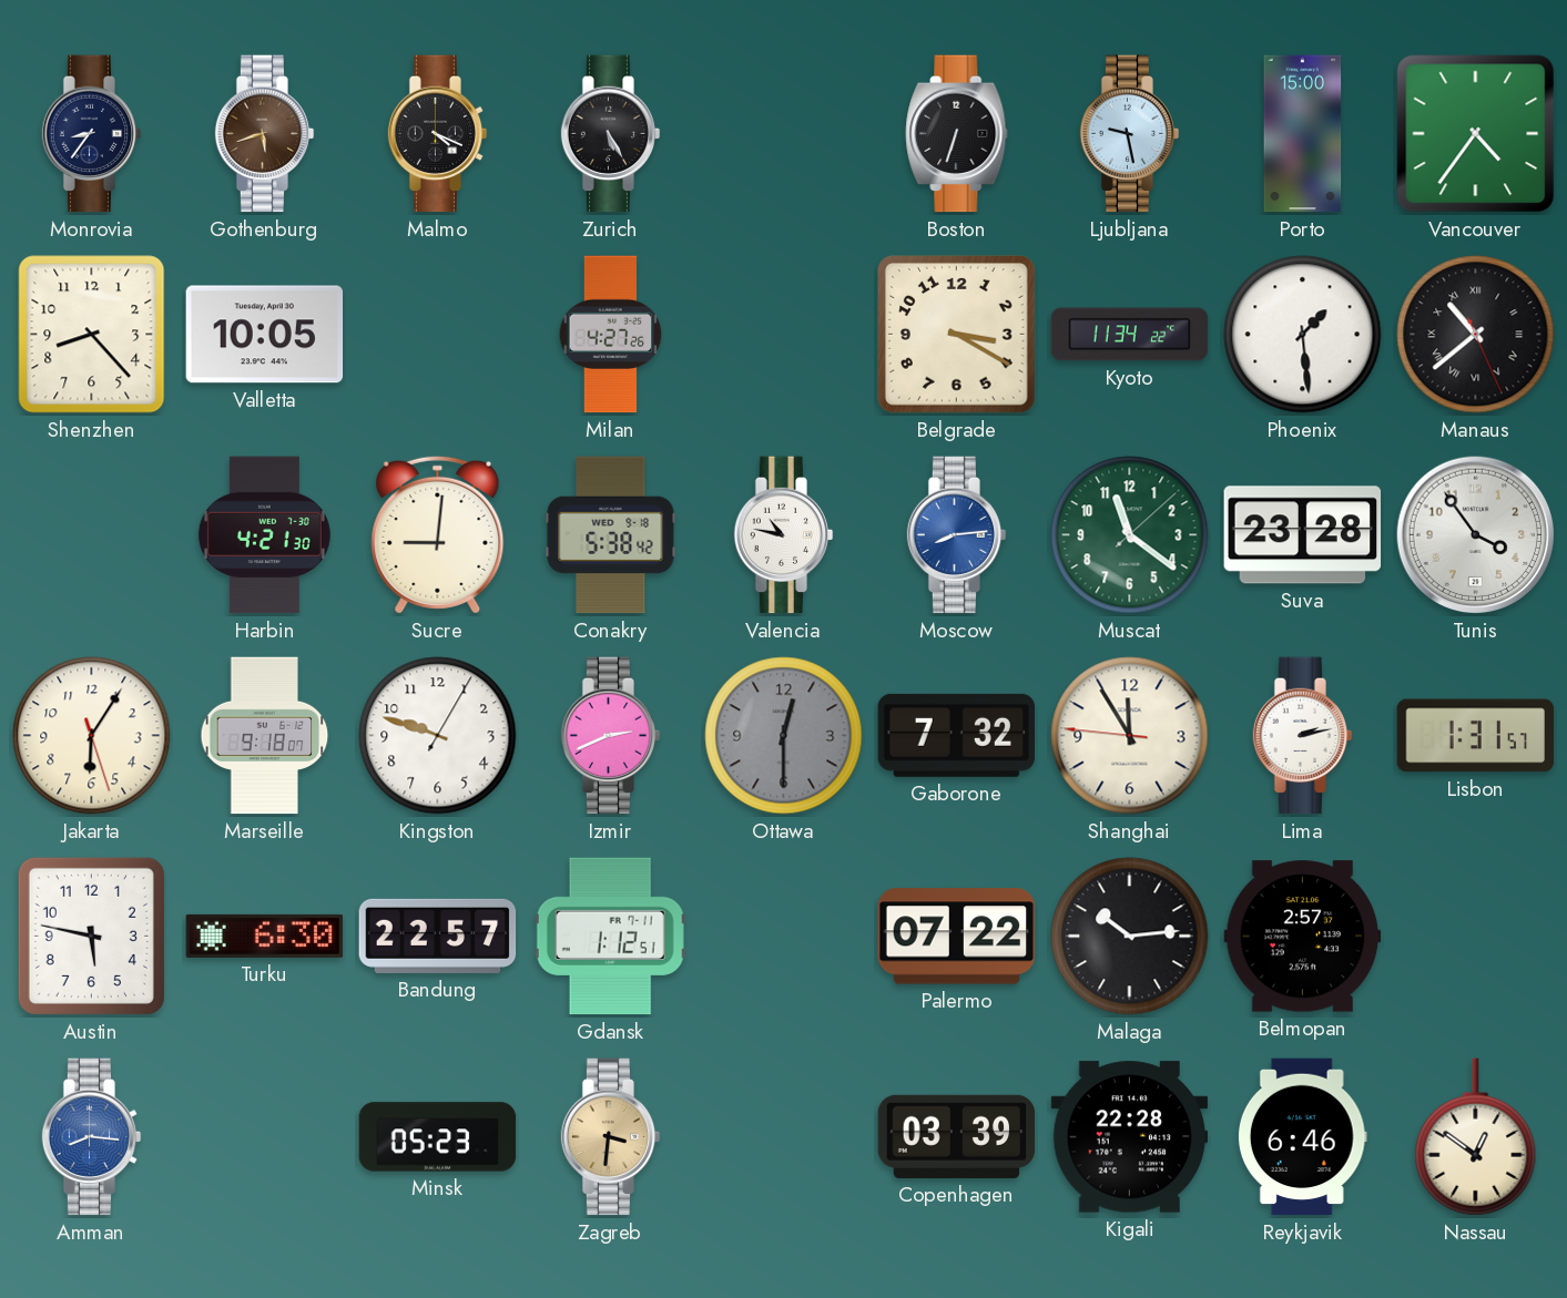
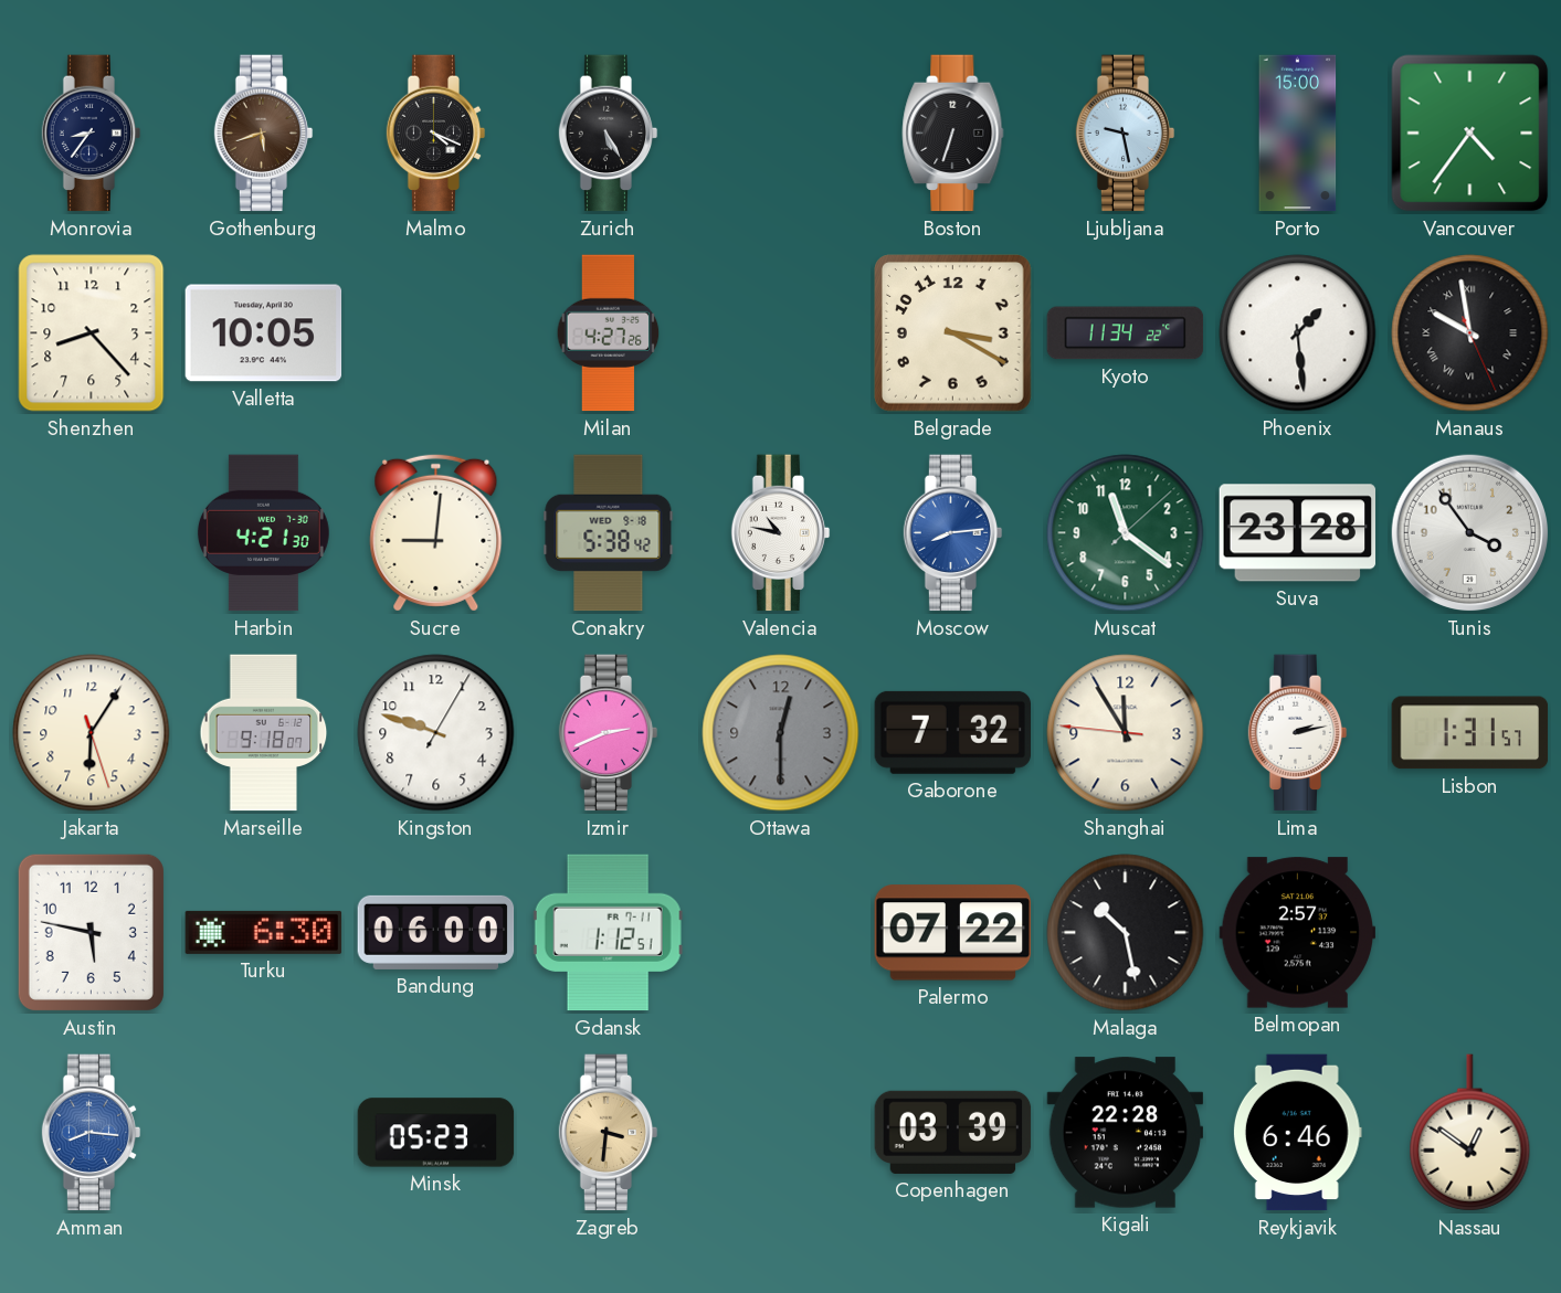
Manaus: 10:38 -> 9:58 (1470, 333)
Bandung: 22:57 -> 06:00 (436, 932)
Malaga: 10:14 -> 10:28 (1126, 933)
